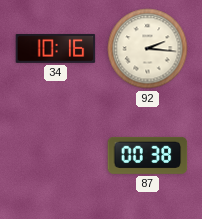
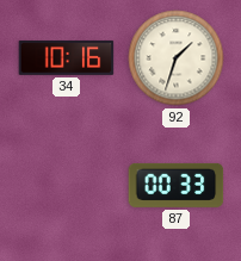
92: 2:16 -> 1:33 (177, 58)
87: 00:38 -> 00:33 (177, 185)
